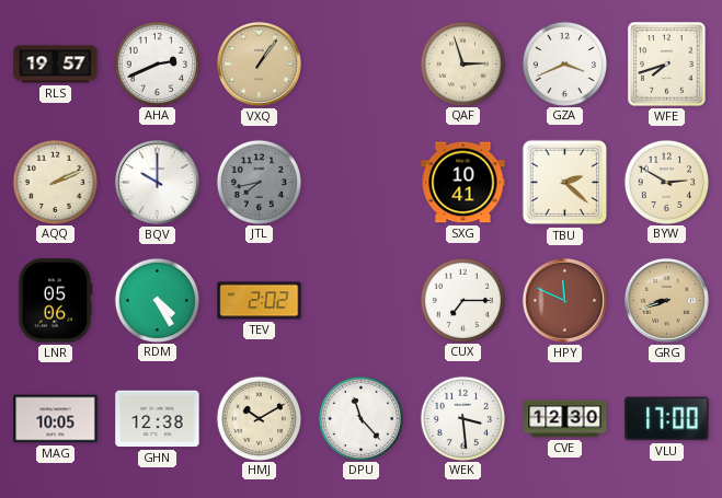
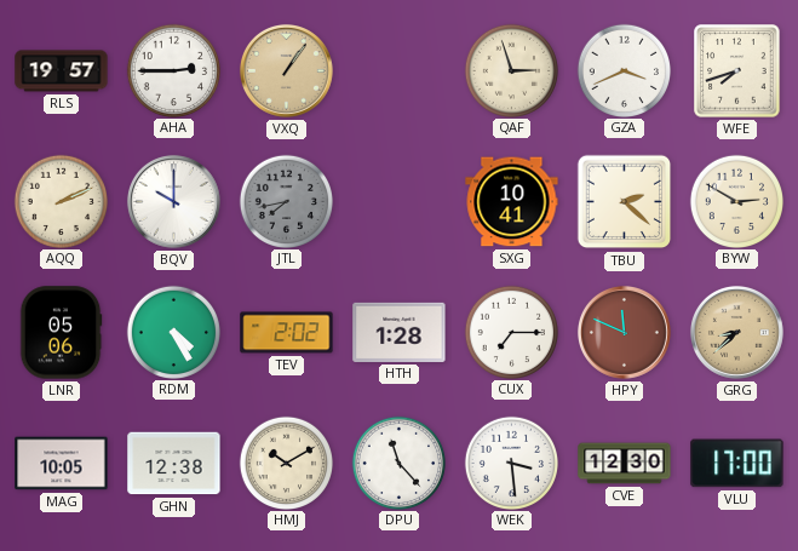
AHA: 2:41 -> 2:45 (173, 70)
HTH: none -> 1:28 (400, 332)
GRG: 8:42 -> 8:38 (736, 332)
